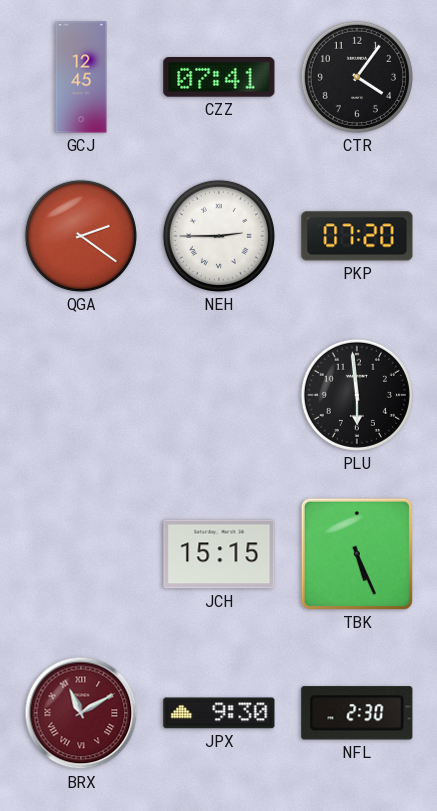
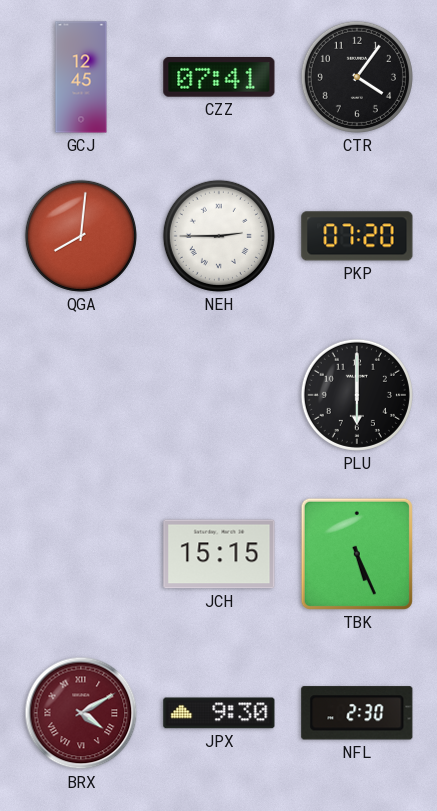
QGA: 2:21 -> 8:01 (81, 236)
PLU: 5:59 -> 6:00 (357, 395)
BRX: 11:10 -> 4:10 (81, 713)
